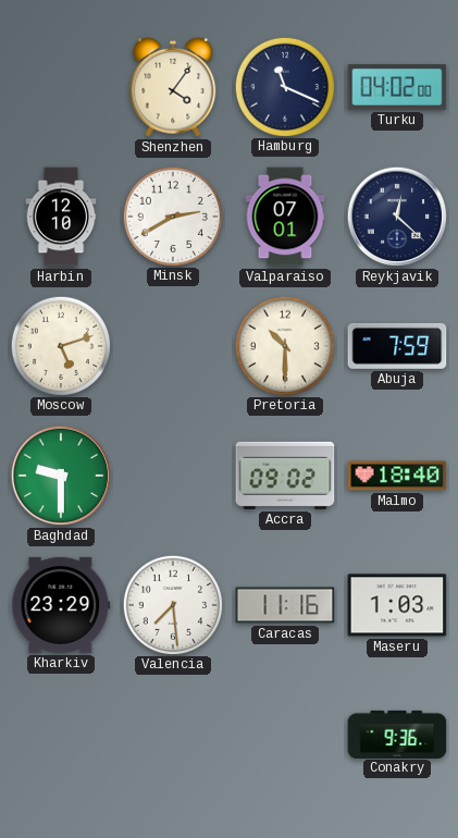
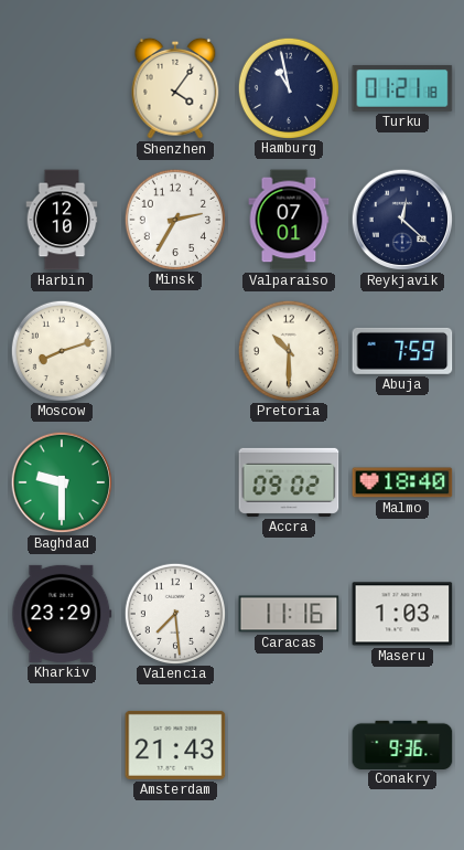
Hamburg: 11:19 -> 10:58 (288, 87)
Turku: 04:02 -> 01:21 (402, 88)
Minsk: 2:40 -> 2:35 (174, 219)
Moscow: 5:12 -> 8:12 (61, 350)
Amsterdam: none -> 21:43 (175, 745)
